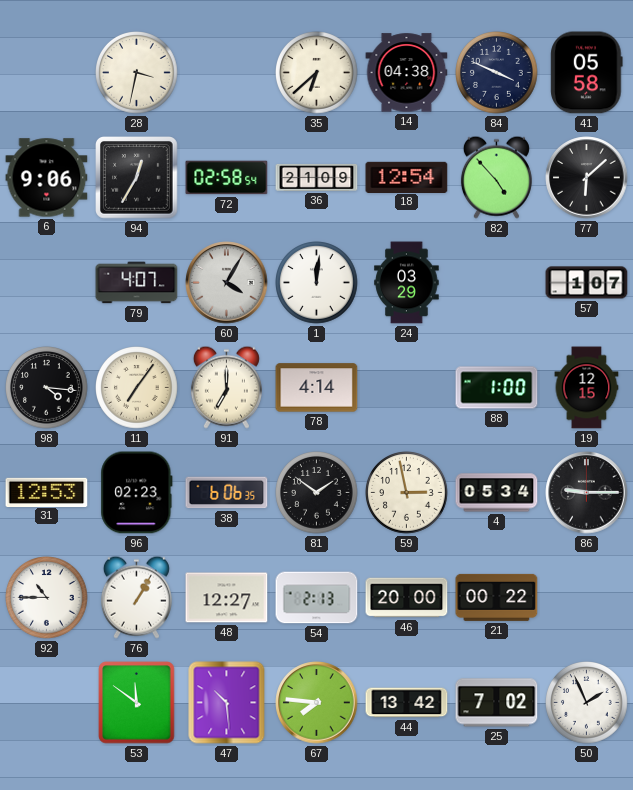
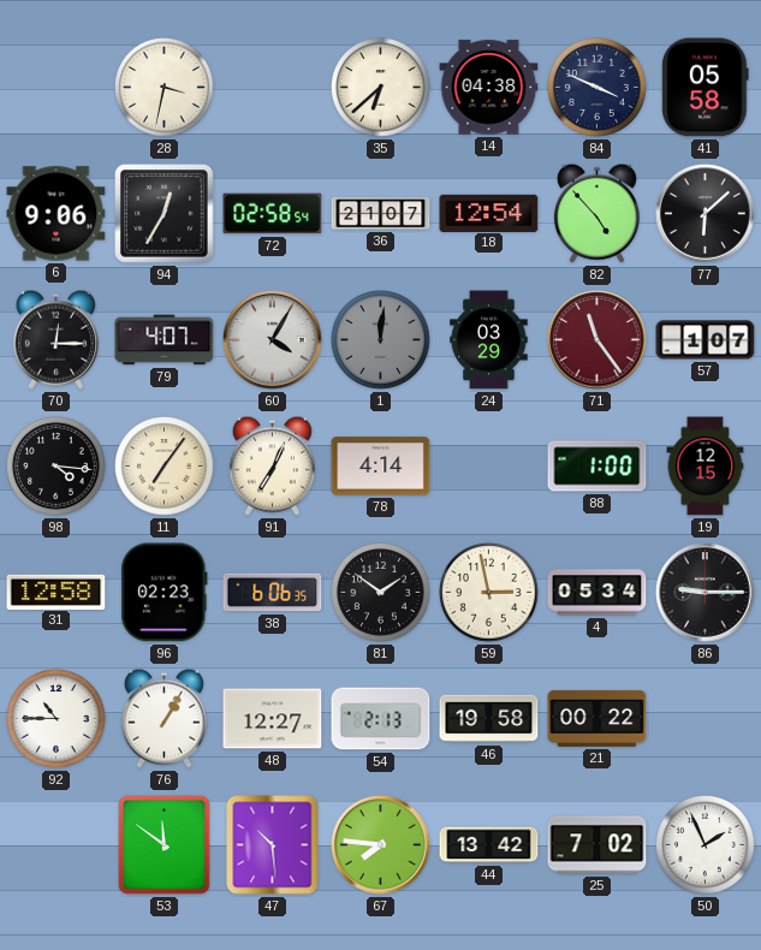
36: 21:09 -> 21:07 (381, 213)
70: none -> 12:15 (55, 339)
1 dial: white -> grey (381, 340)
71: none -> 11:24 (597, 340)
91: 7:00 -> 7:04 (272, 465)
31: 12:53 -> 12:58 (57, 592)
46: 20:00 -> 19:58 (489, 719)
